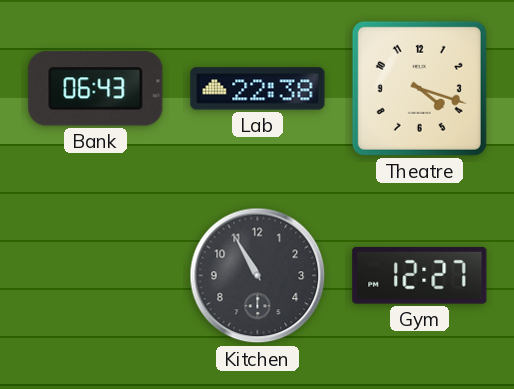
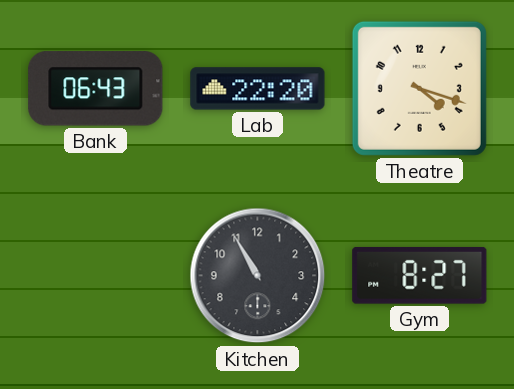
Lab: 22:38 -> 22:20 (258, 89)
Gym: 12:27 -> 8:27 (420, 275)
